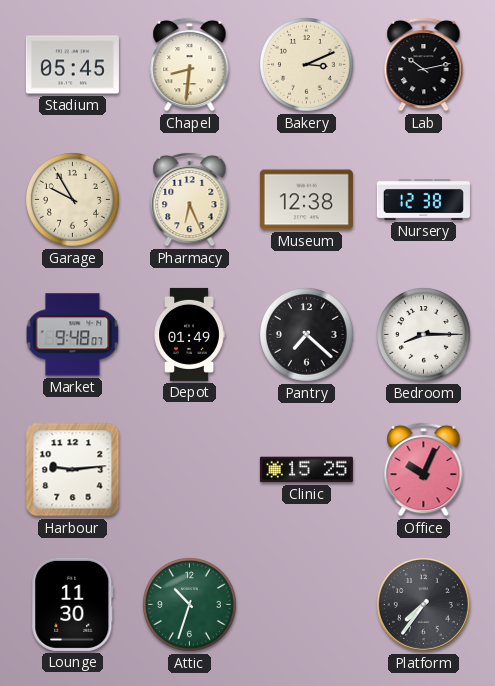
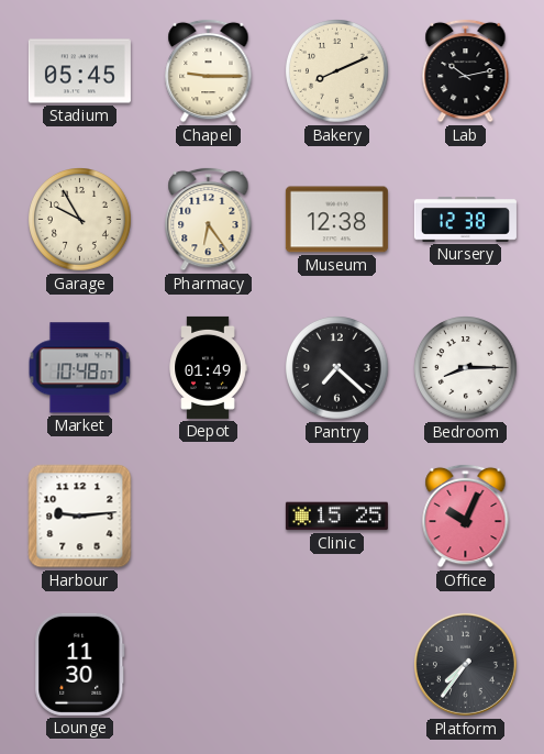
Chapel: 8:31 -> 9:15 (209, 70)
Bakery: 3:11 -> 8:11 (337, 71)
Pharmacy: 6:26 -> 6:24 (209, 219)
Market: 9:48 -> 10:48 (80, 368)
Attic: 10:33 -> none (190, 605)
